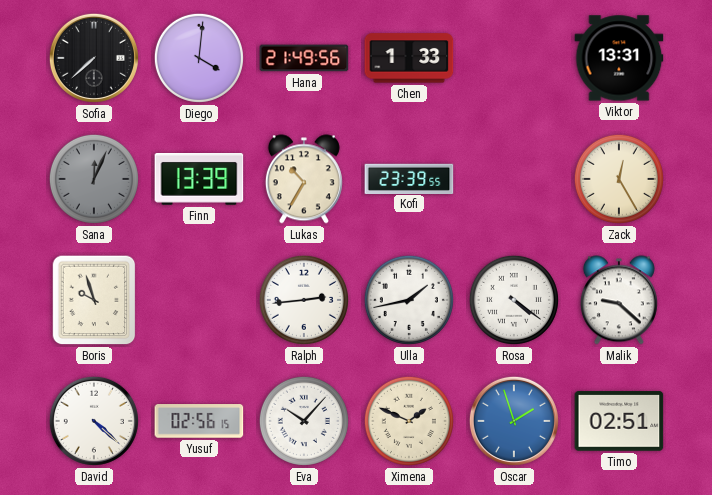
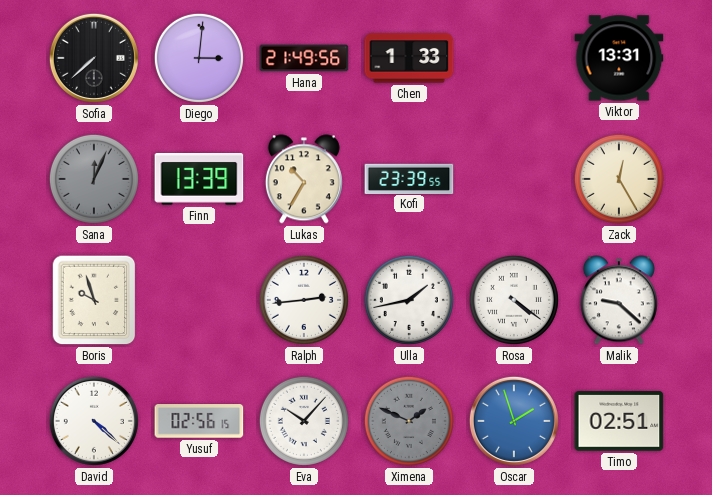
Diego: 4:01 -> 3:01 (199, 58)
Ximena dial: cream -> grey (409, 421)
